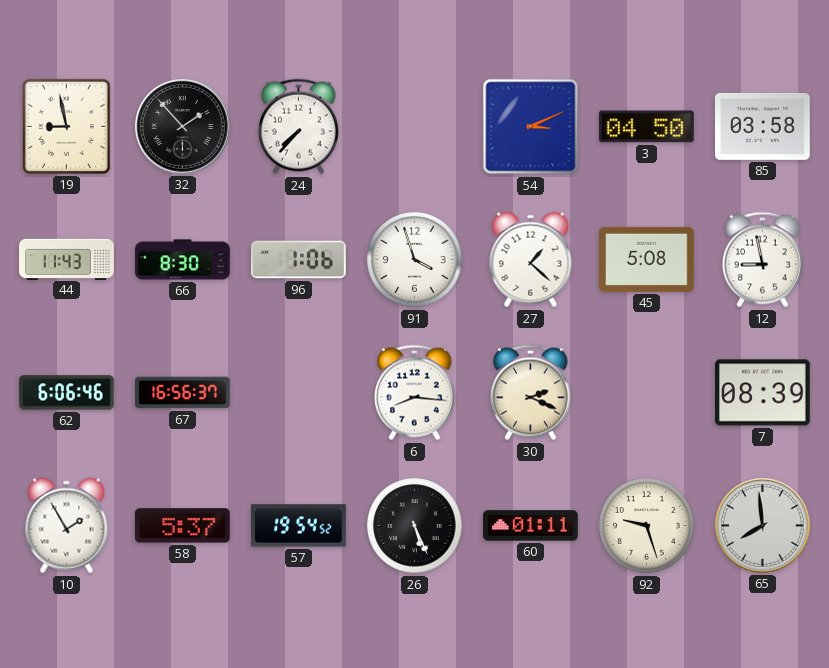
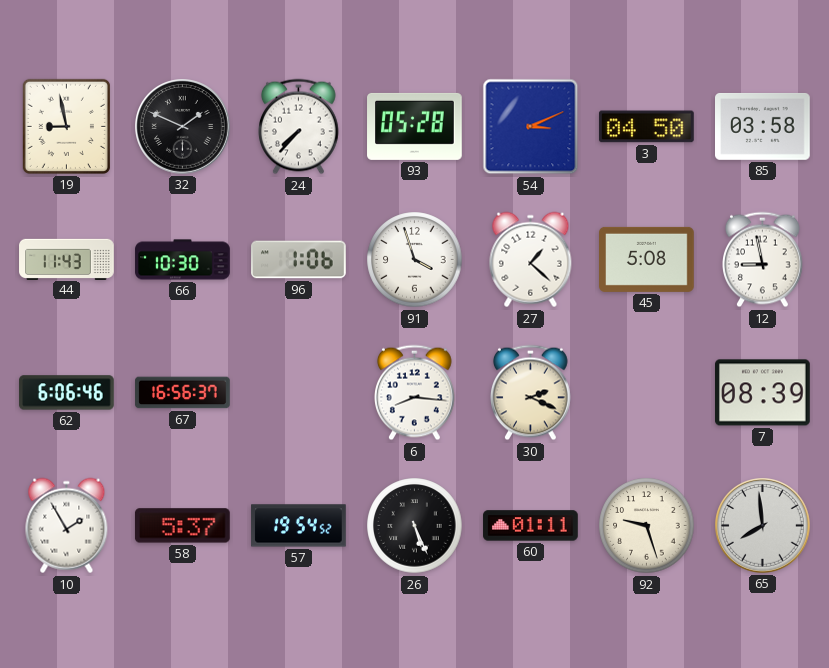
32: 1:53 -> 1:49 (183, 127)
93: none -> 05:28 (415, 126)
66: 8:30 -> 10:30 (183, 260)
